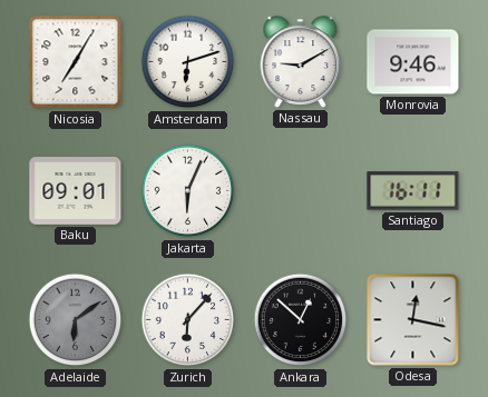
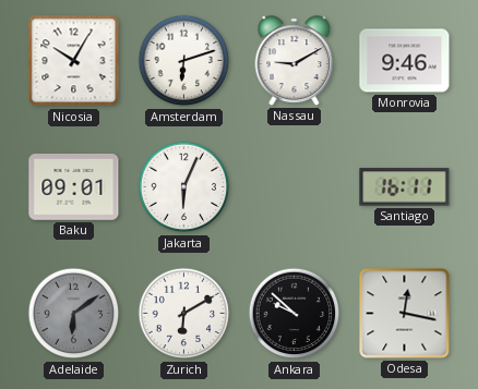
Nicosia: 7:05 -> 10:05 (74, 61)
Zurich: 6:07 -> 6:10 (184, 314)
Ankara: 12:52 -> 9:52 (295, 314)
